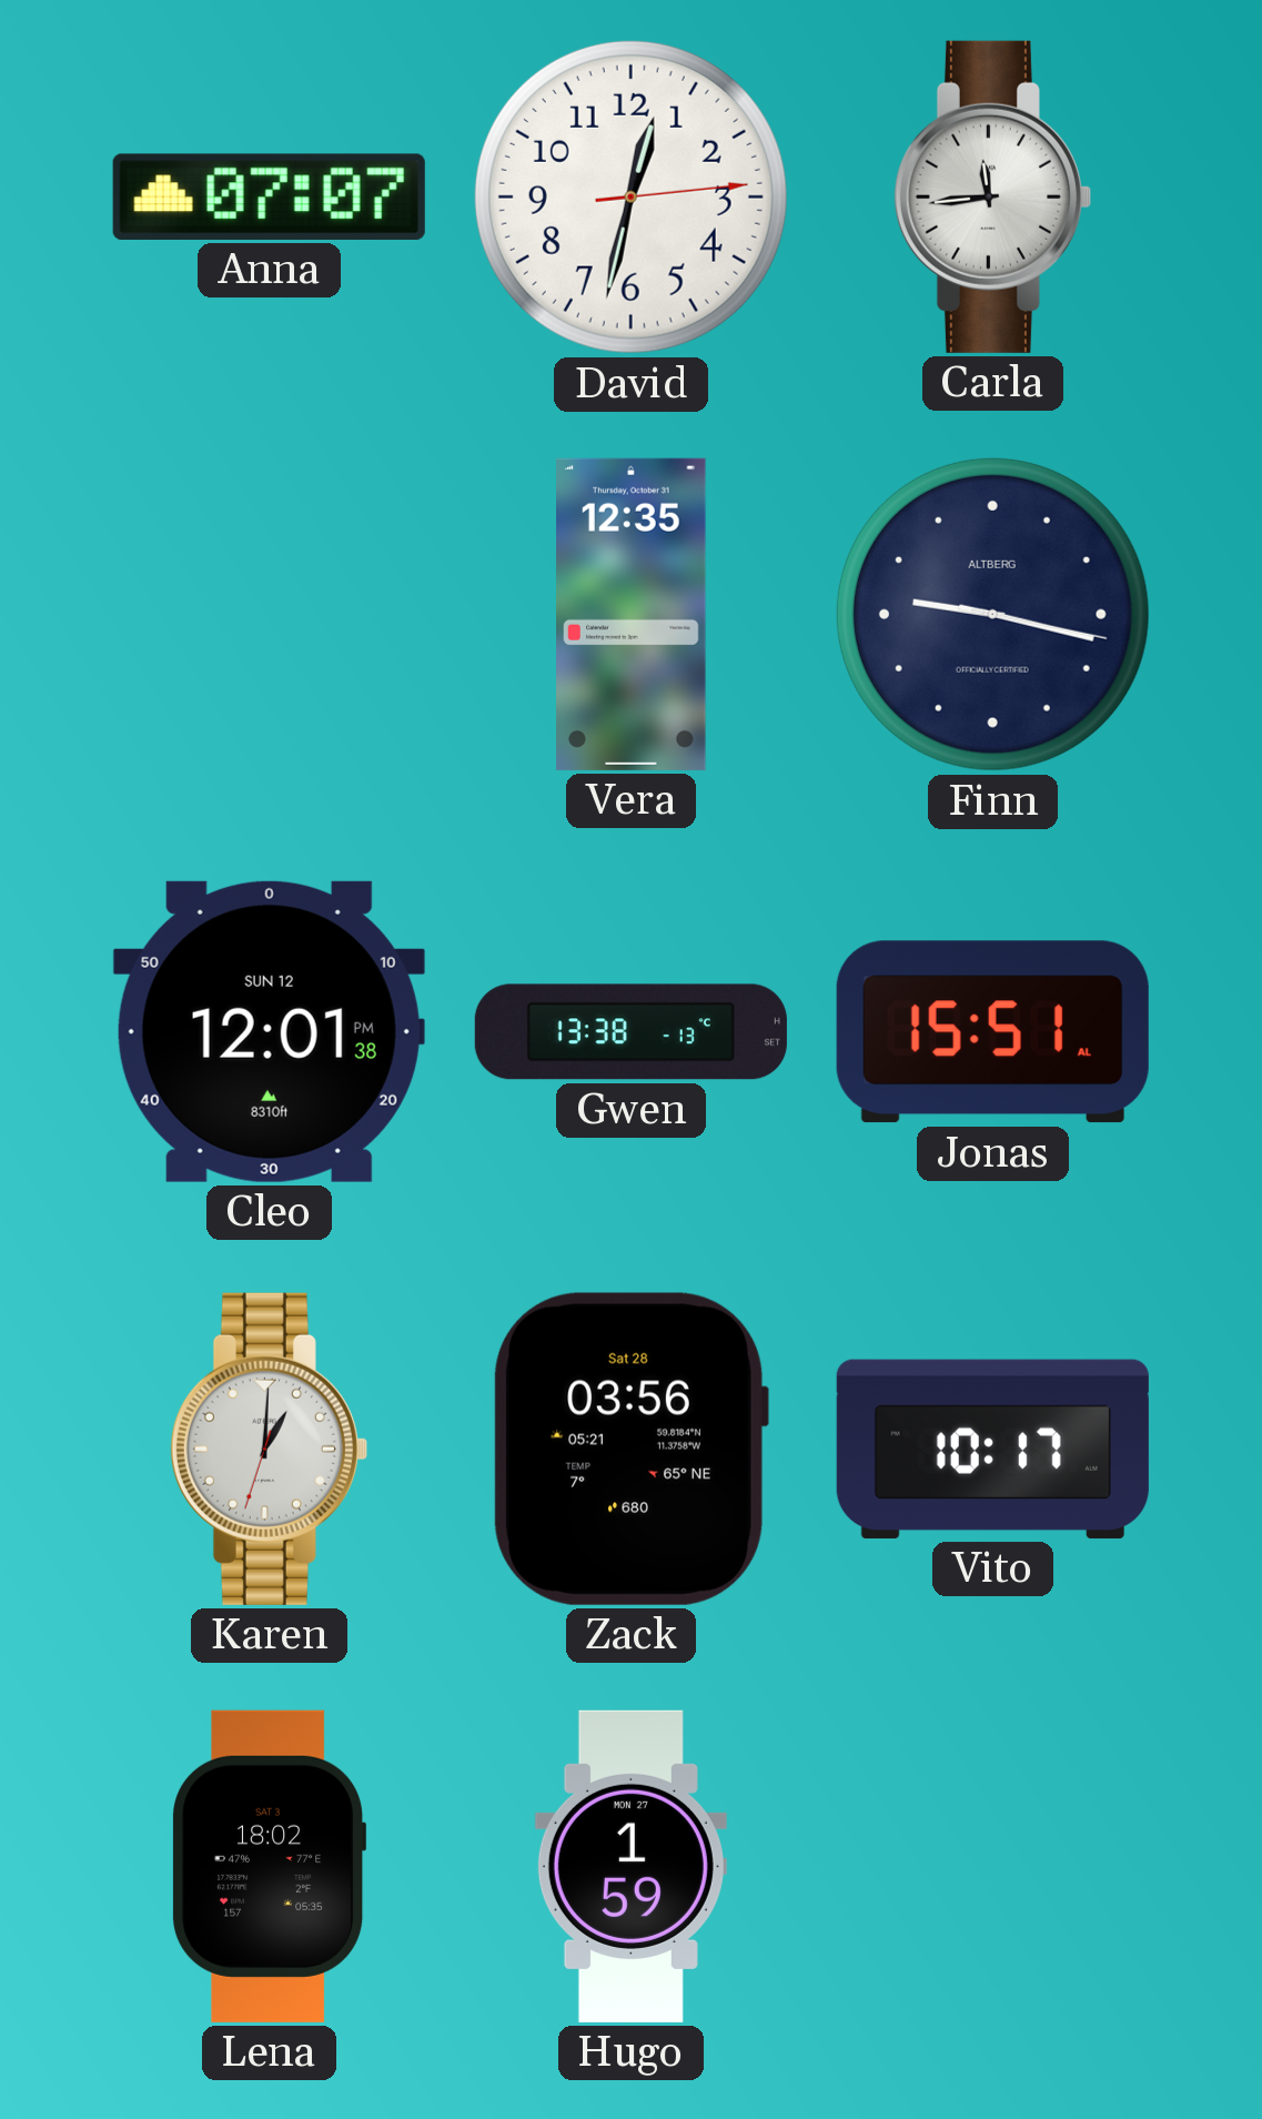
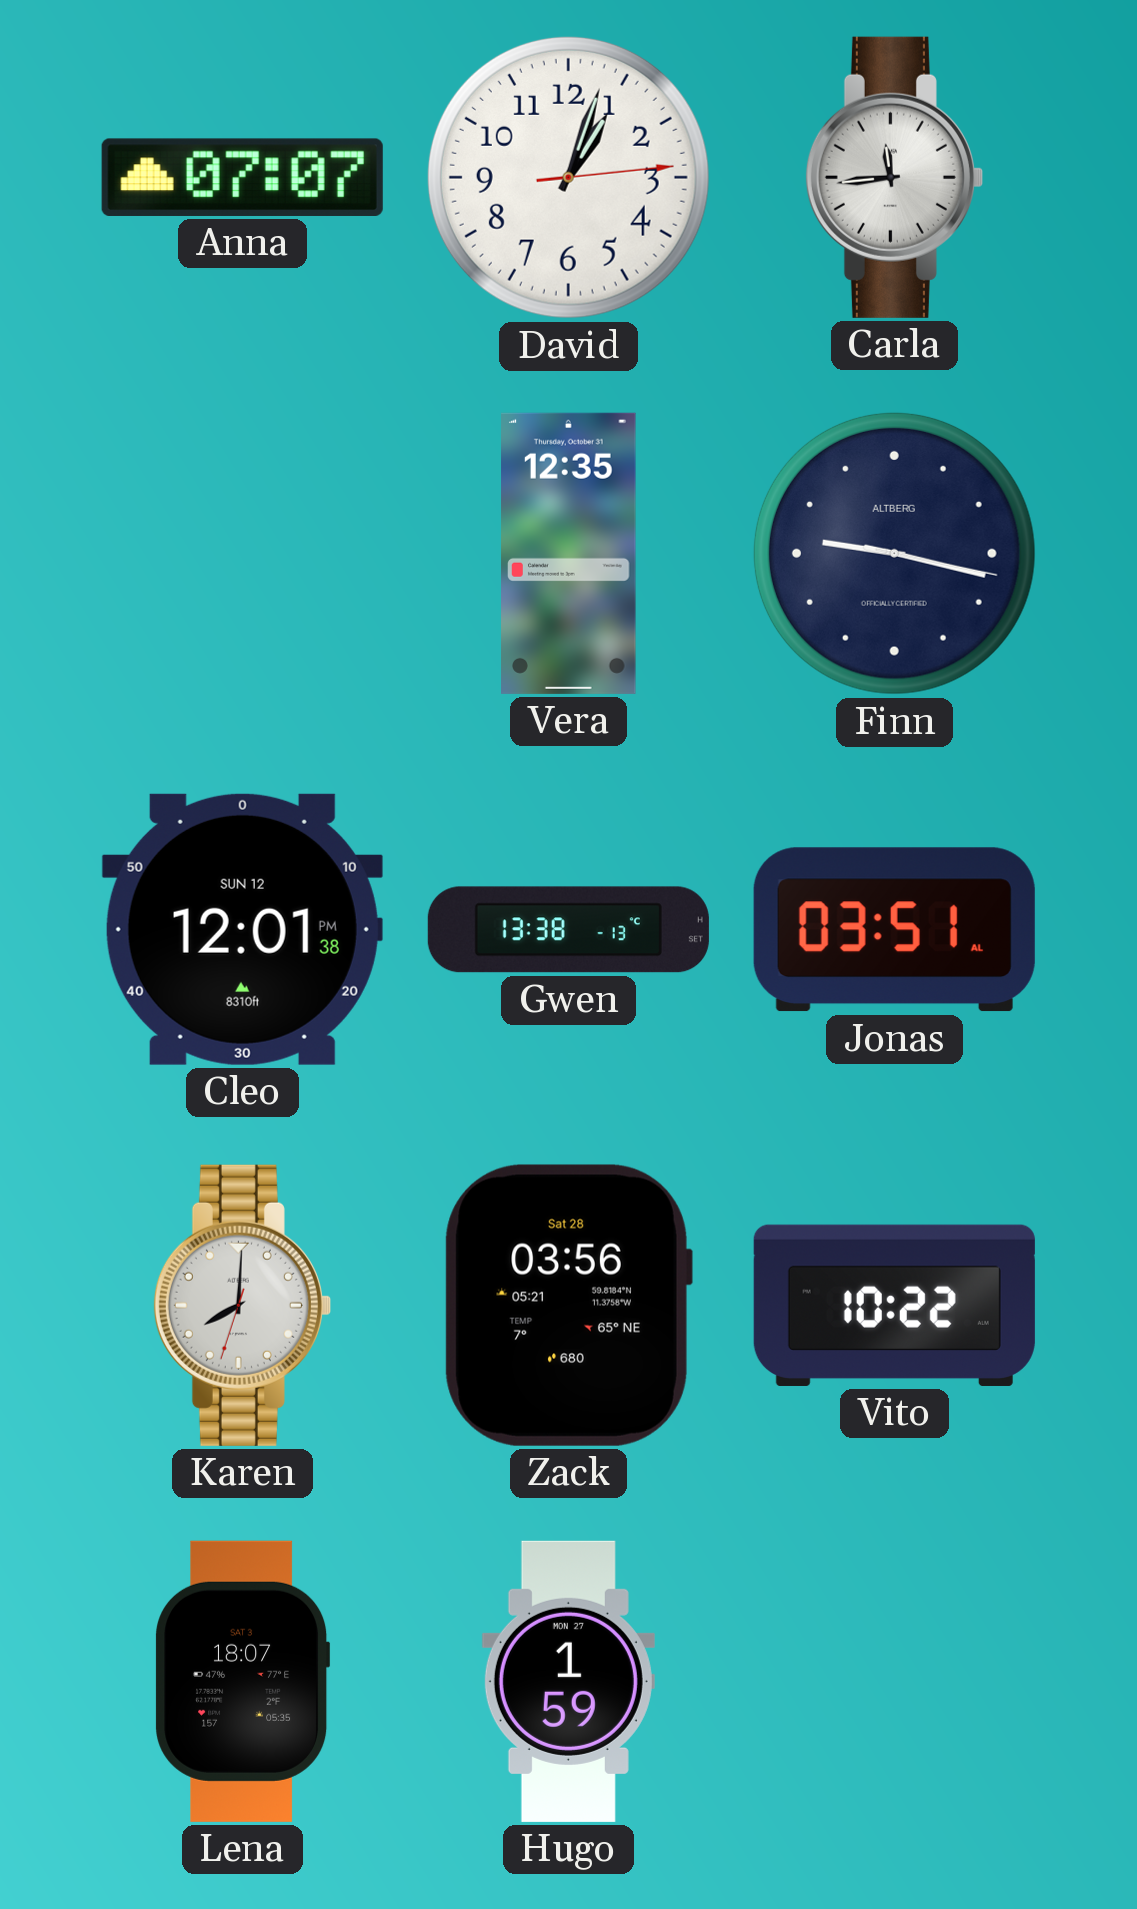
David: 12:32 -> 1:03 (568, 177)
Jonas: 15:51 -> 03:51 (894, 930)
Karen: 1:00 -> 8:00 (242, 1305)
Vito: 10:17 -> 10:22 (894, 1305)
Lena: 18:02 -> 18:07 (243, 1681)
